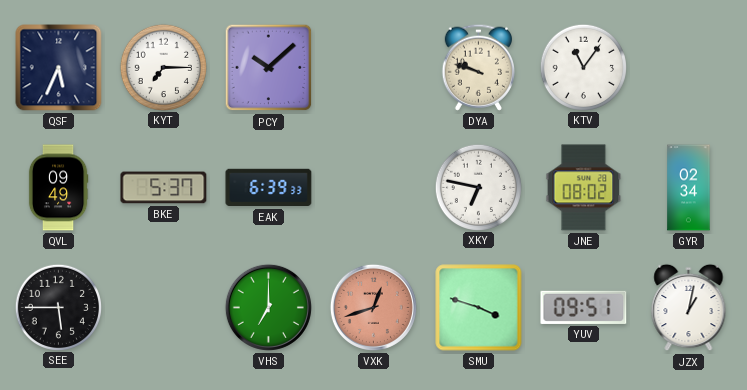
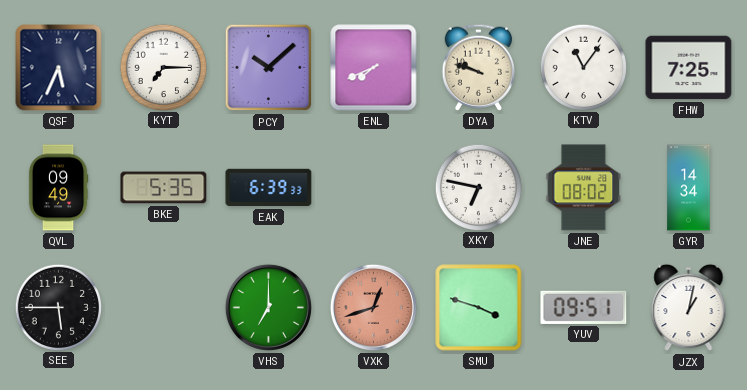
ENL: none -> 7:41 (374, 68)
FHW: none -> 7:25 (689, 68)
BKE: 5:37 -> 5:35 (164, 188)
GYR: 02:34 -> 14:34 (689, 188)
